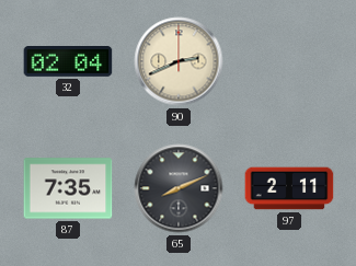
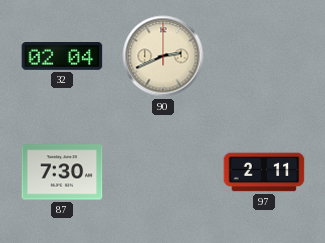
87: 7:35 -> 7:30 (62, 172)
65: 8:11 -> none (179, 188)
